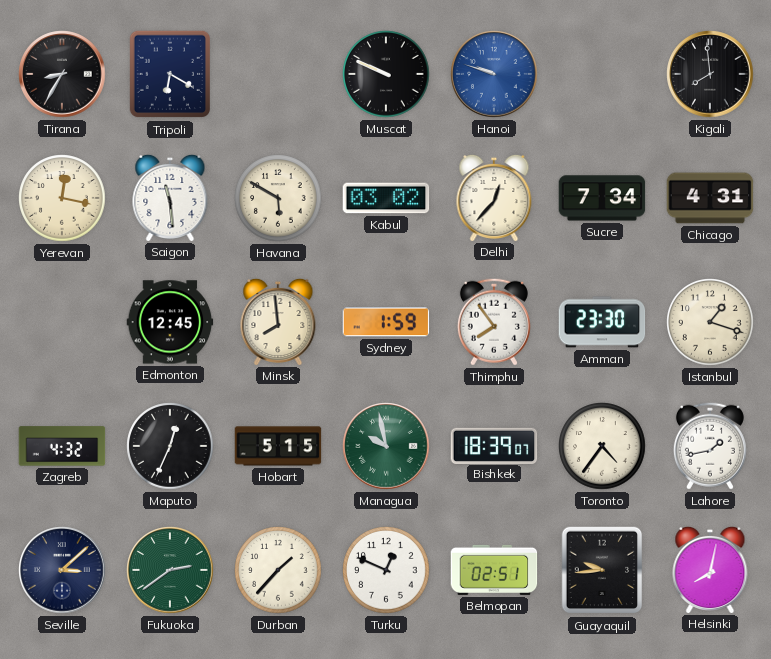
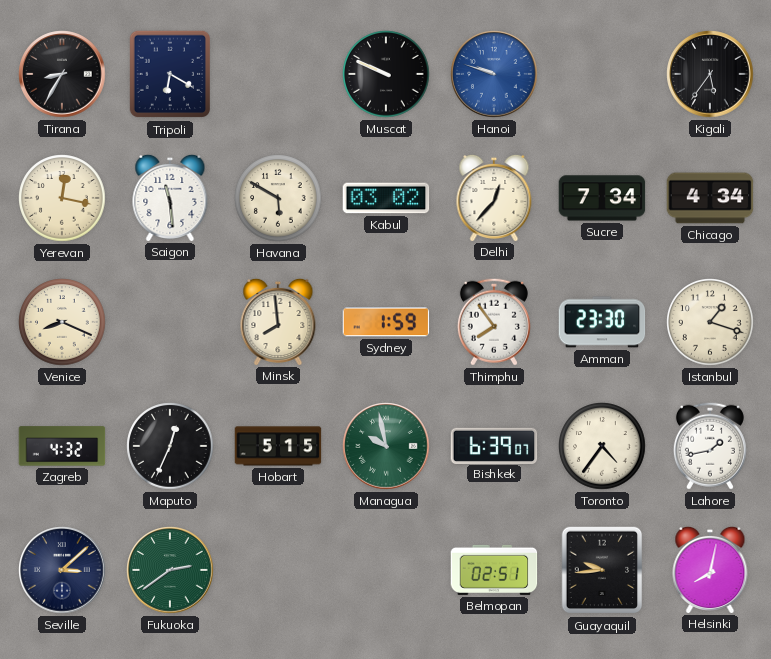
Kigali: 7:59 -> 5:36 (710, 74)
Chicago: 4:31 -> 4:34 (710, 198)
Venice: none -> 8:19 (62, 322)
Edmonton: 12:45 -> none (170, 322)
Bishkek: 18:39 -> 6:39 (494, 445)
Durban: 1:37 -> none (278, 570)
Turku: 12:49 -> none (386, 570)
